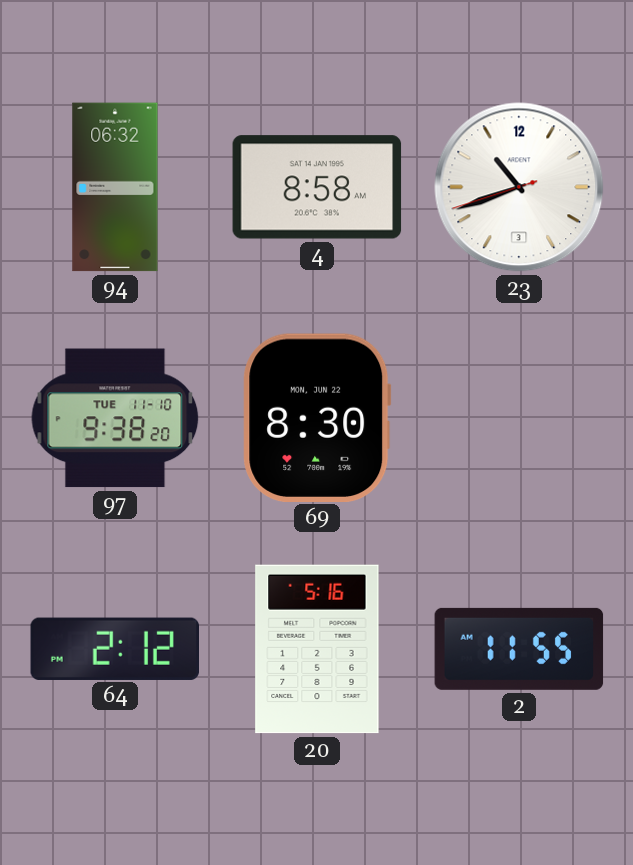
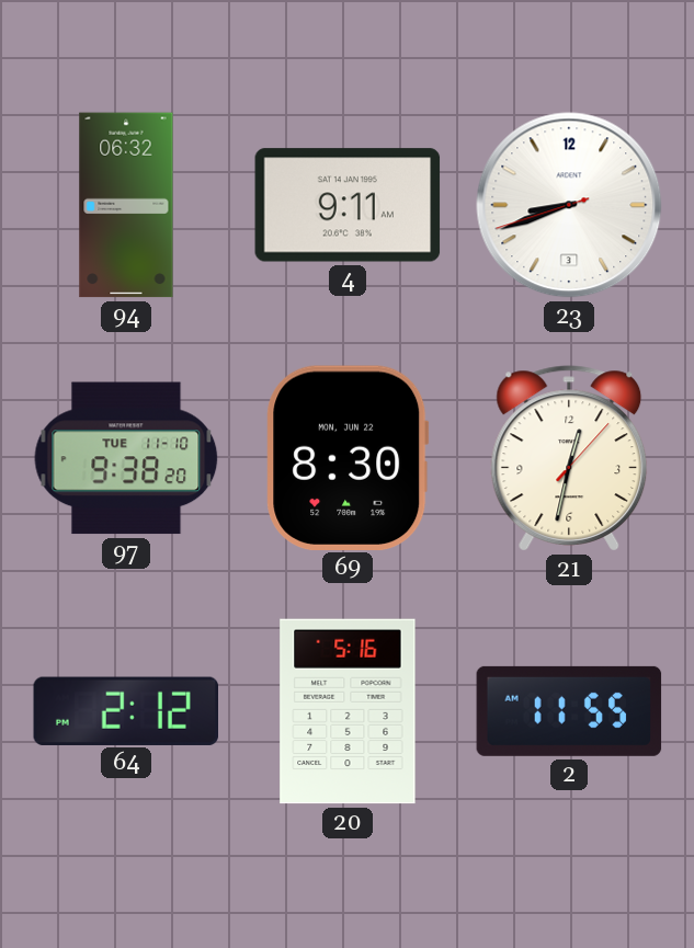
4: 8:58 -> 9:11 (348, 205)
23: 10:41 -> 8:41 (569, 205)
21: none -> 12:32 (569, 458)
